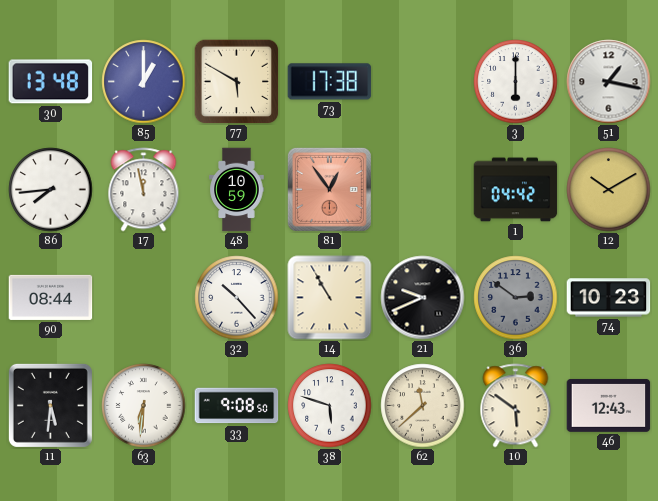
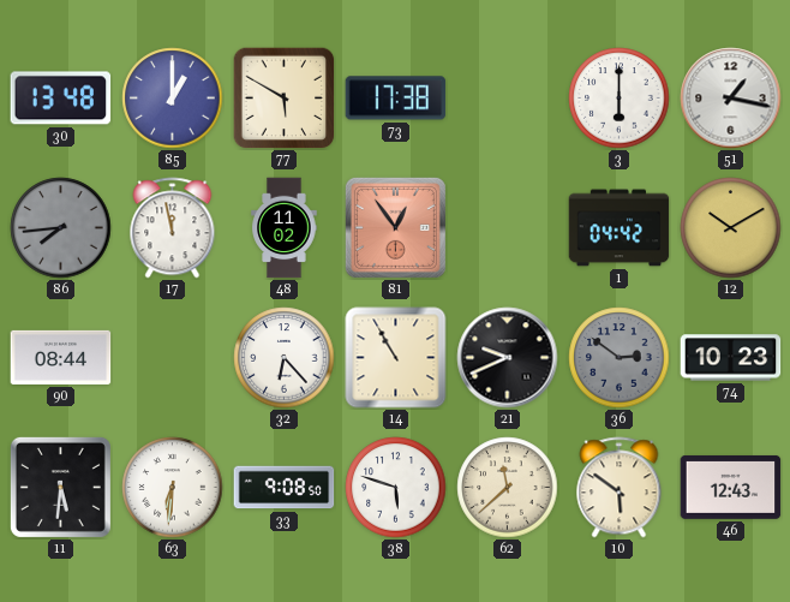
86 dial: white -> grey (61, 228)
48: 10:59 -> 11:02 (285, 228)
32: 10:23 -> 6:23 (285, 358)
